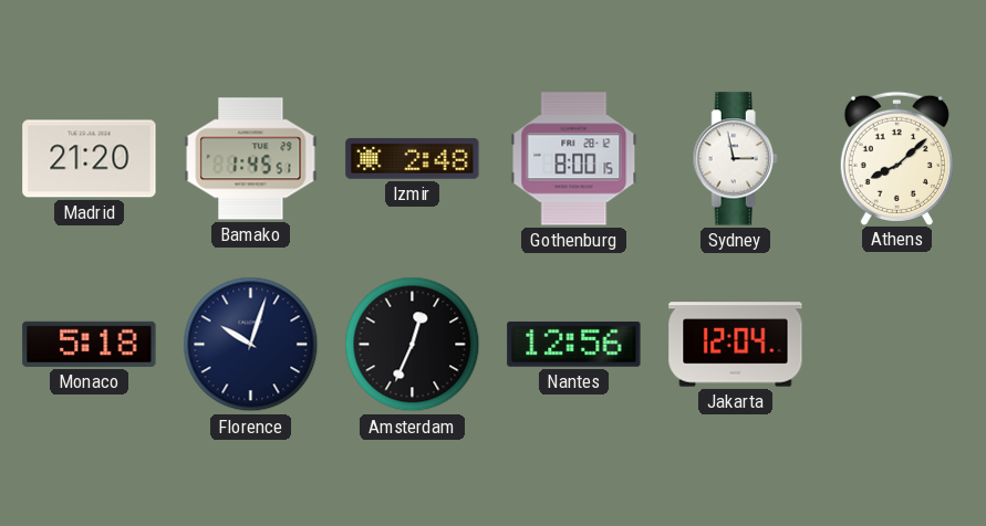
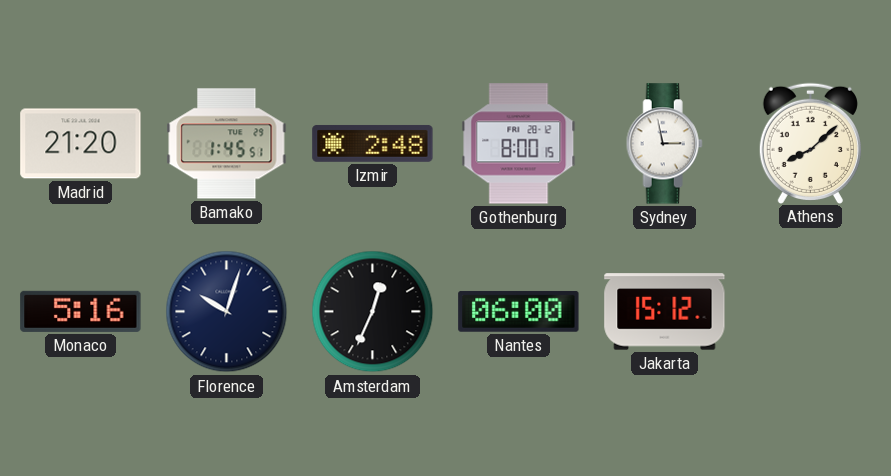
Monaco: 5:18 -> 5:16 (81, 311)
Nantes: 12:56 -> 06:00 (519, 311)
Jakarta: 12:04 -> 15:12 (665, 312)
